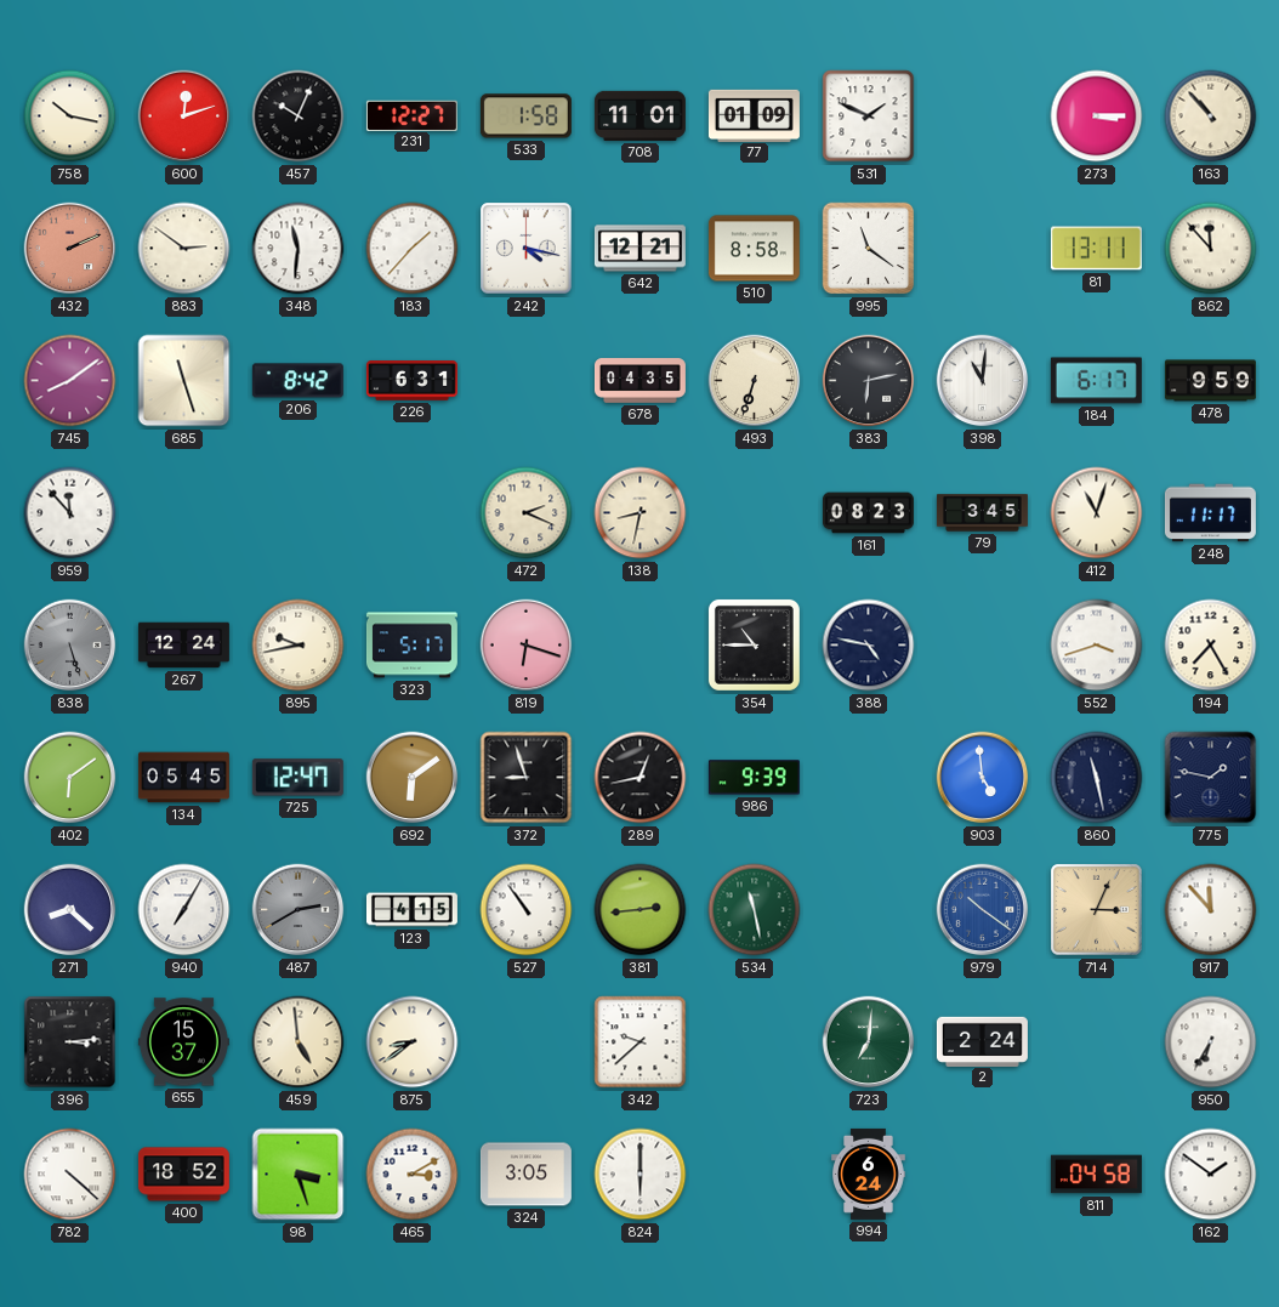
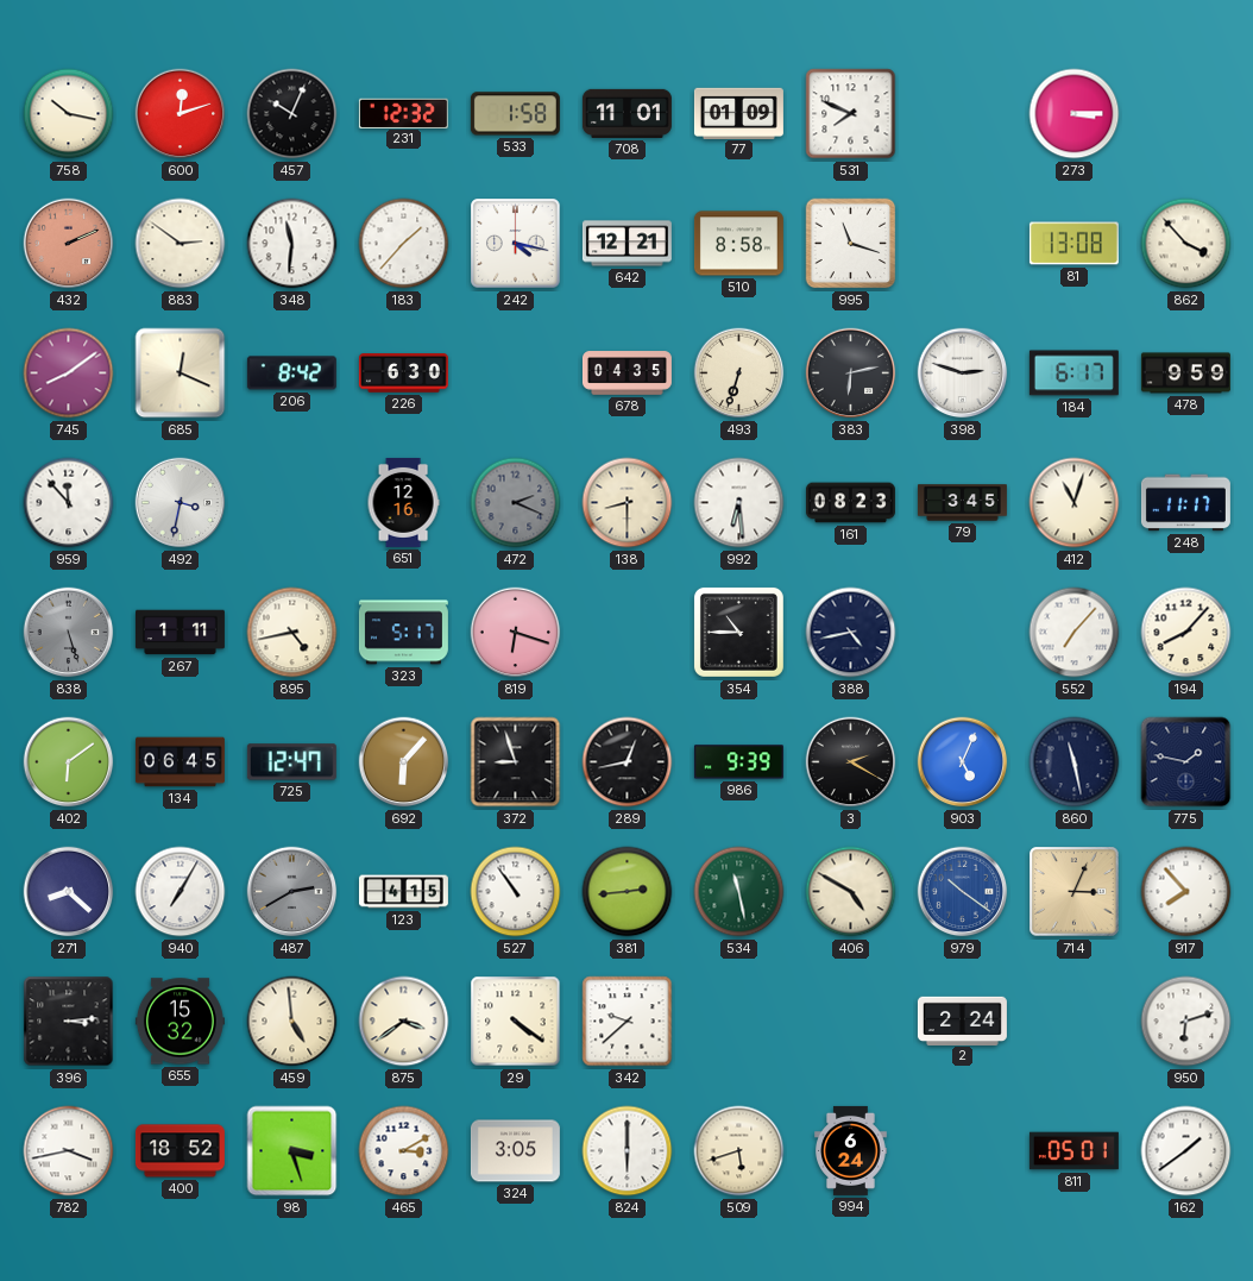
231: 12:27 -> 12:32 (403, 113)
531: 1:49 -> 7:49 (851, 114)
163: 10:53 -> none (1211, 117)
995: 11:21 -> 11:18 (851, 244)
81: 13:11 -> 13:08 (1073, 244)
862: 11:53 -> 3:53 (1186, 244)
685: 11:27 -> 12:19 (181, 373)
226: 6:31 -> 6:30 (403, 373)
398: 11:01 -> 2:48 (963, 373)
492: none -> 3:32 (181, 503)
651: none -> 12:16 (403, 502)
472 dial: cream -> grey (516, 503)
138: 8:32 -> 8:30 (628, 503)
992: none -> 6:29 (739, 503)
267: 12:24 -> 1:11 (180, 633)
895: 9:43 -> 4:43 (292, 633)
388: 4:47 -> 4:43 (851, 633)
552: 3:42 -> 7:07 (1075, 633)
194: 7:25 -> 8:07 (1186, 633)
134: 05:45 -> 06:45 (180, 762)
692: 6:09 -> 6:07 (404, 762)
3: none -> 2:20 (851, 762)
903: 4:59 -> 5:04 (963, 762)
406: none -> 4:50 (851, 892)
917: 11:53 -> 7:53 (1186, 892)
655: 15:37 -> 15:32 (180, 1022)
875: 8:39 -> 3:39 (404, 1022)
29: none -> 4:21 (516, 1022)
723: 7:01 -> none (869, 1042)
950: 6:35 -> 6:12 (1186, 1022)
782: 4:22 -> 3:43 (69, 1151)
509: none -> 5:42 (739, 1151)
811: 04:58 -> 05:01 (1073, 1151)
162: 1:51 -> 1:39 (1186, 1151)
